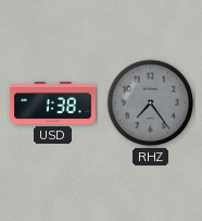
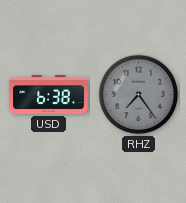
USD: 1:38 -> 6:38 (49, 95)
